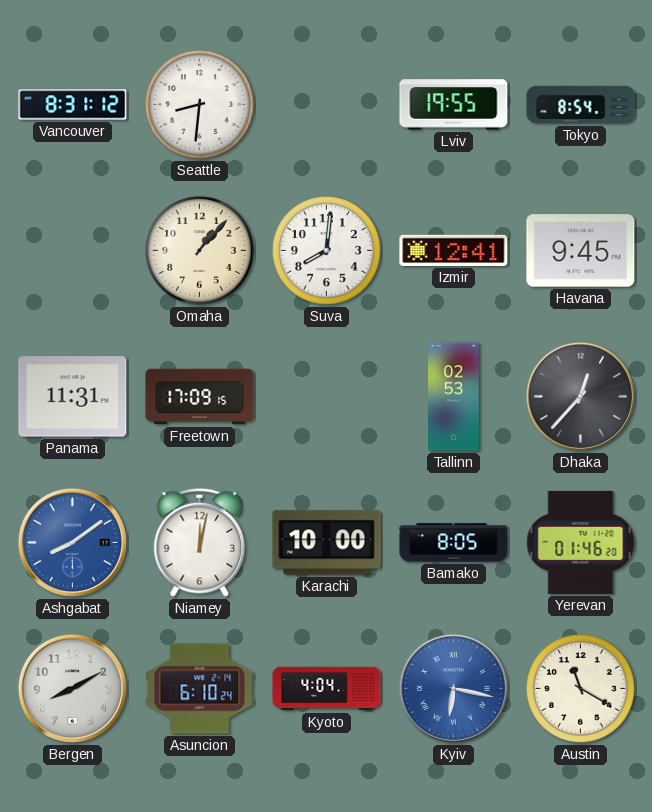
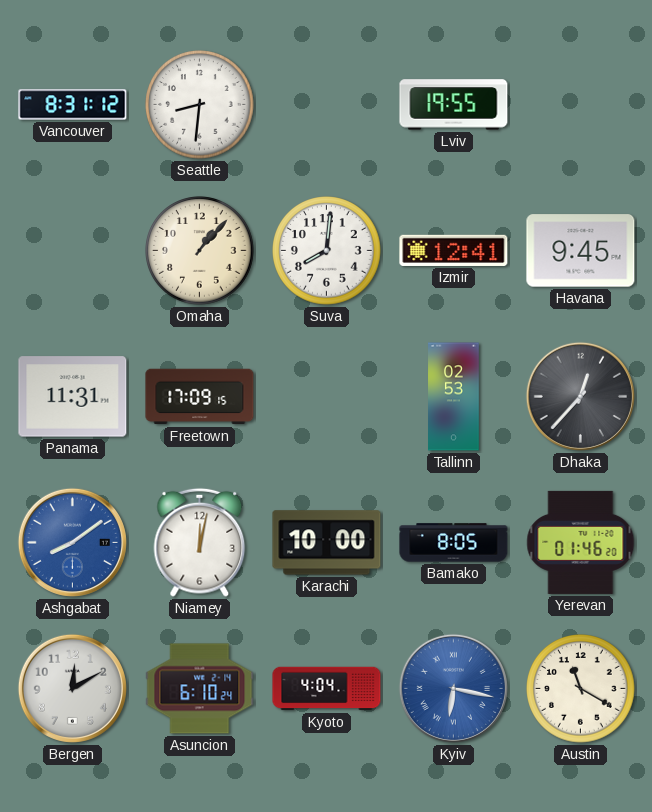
Tokyo: 8:54 -> none (581, 105)
Bergen: 8:10 -> 12:10 (72, 688)
